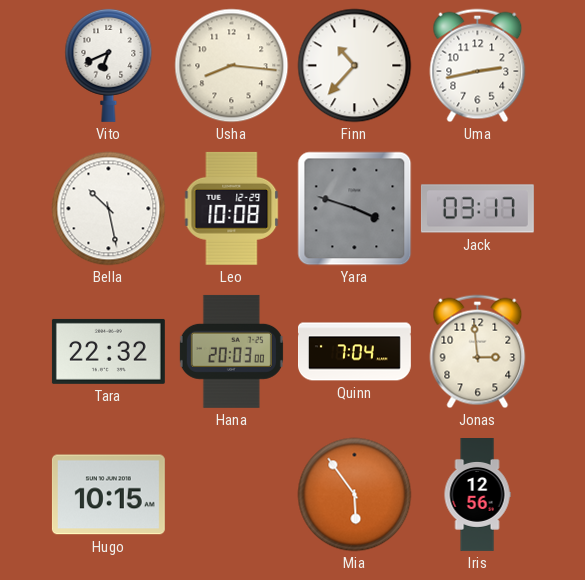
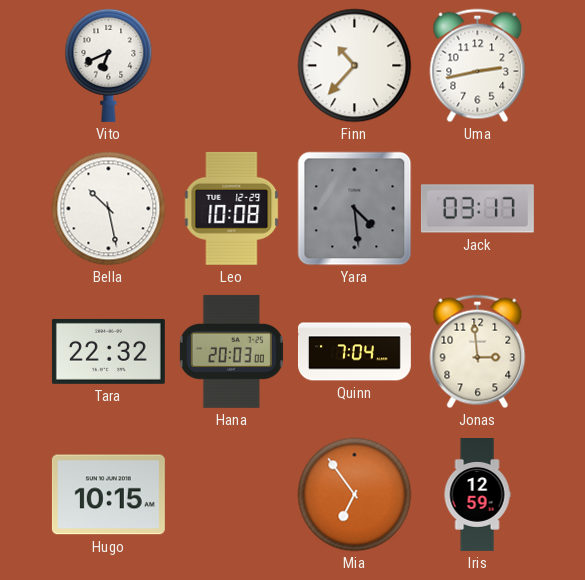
Usha: 8:16 -> none (232, 66)
Yara: 3:48 -> 4:29 (355, 209)
Mia: 5:54 -> 6:54 (355, 495)
Iris: 12:56 -> 12:59 (477, 495)
